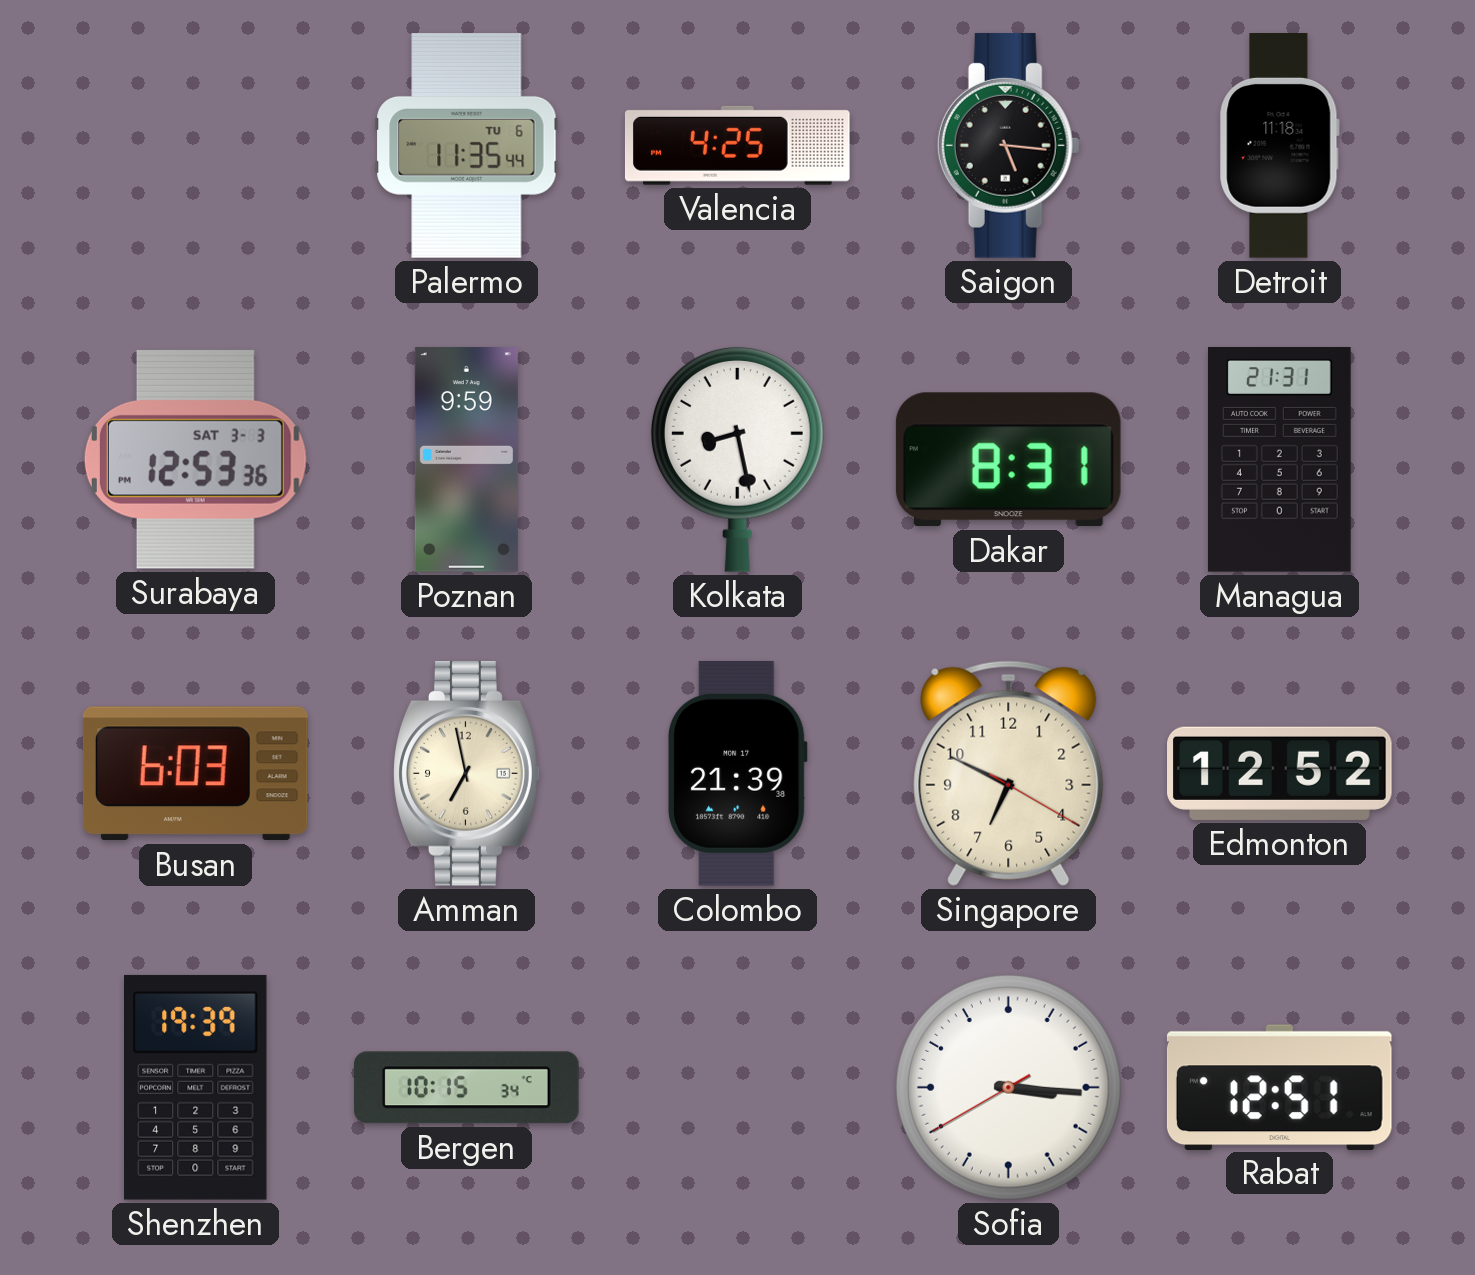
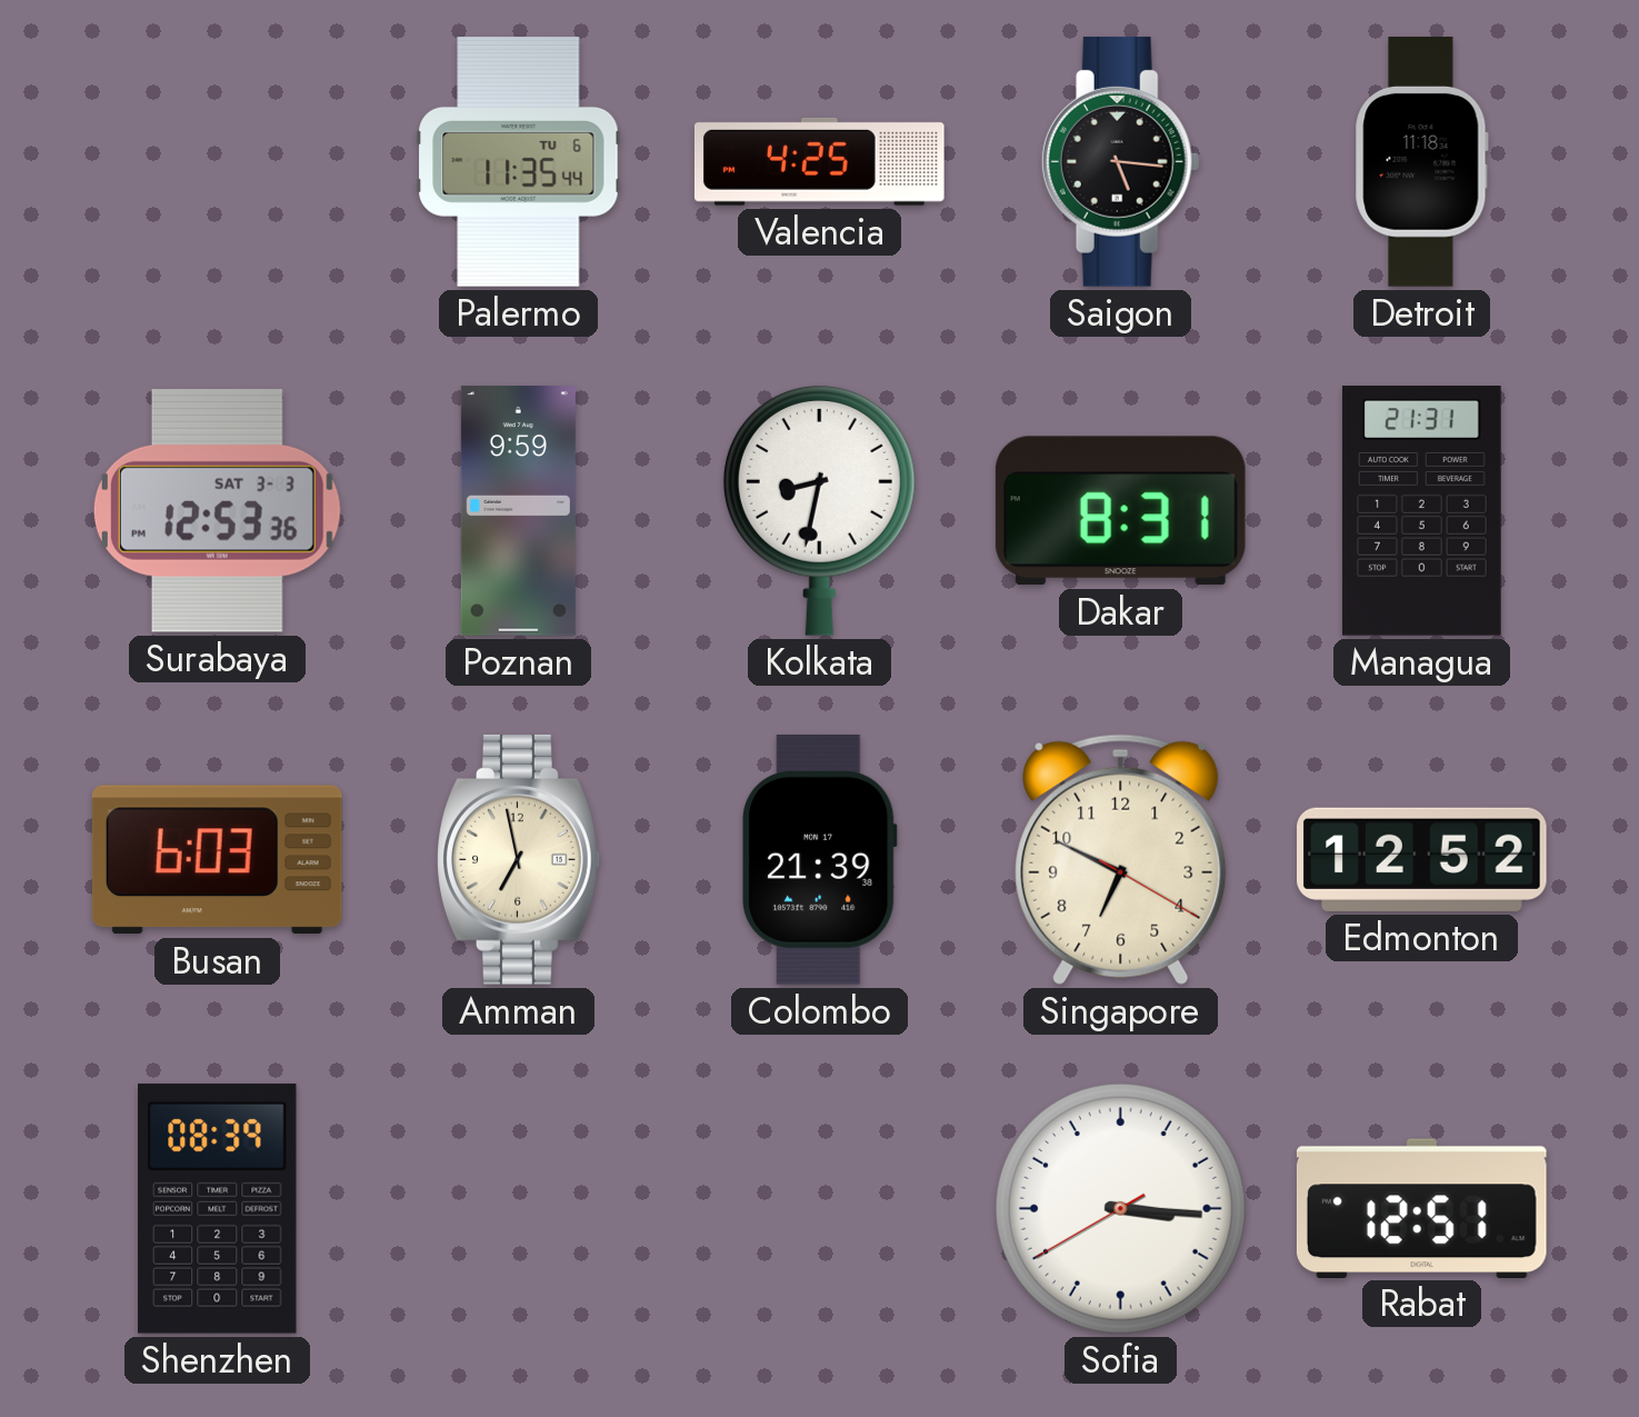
Kolkata: 8:28 -> 8:32 (819, 510)
Shenzhen: 19:39 -> 08:39 (218, 1208)
Bergen: 10:15 -> none (466, 1088)
